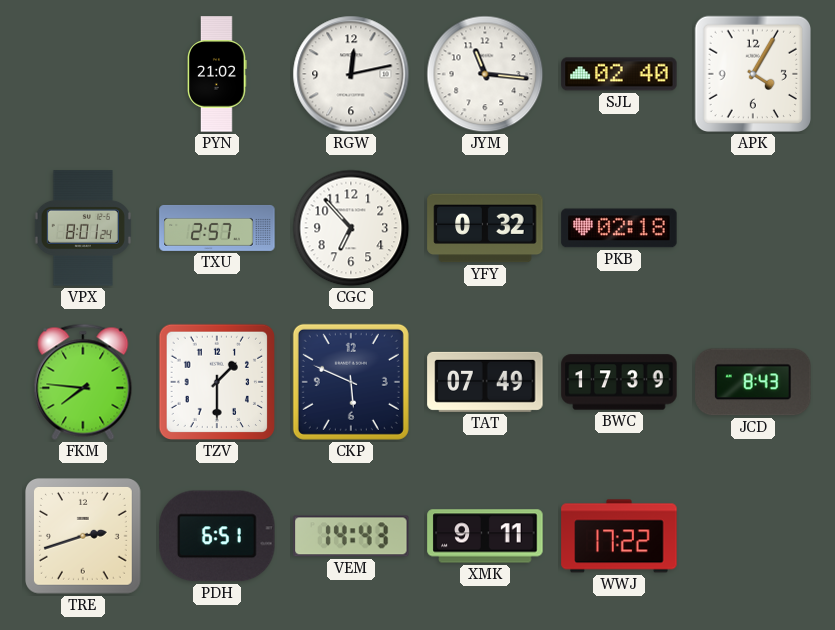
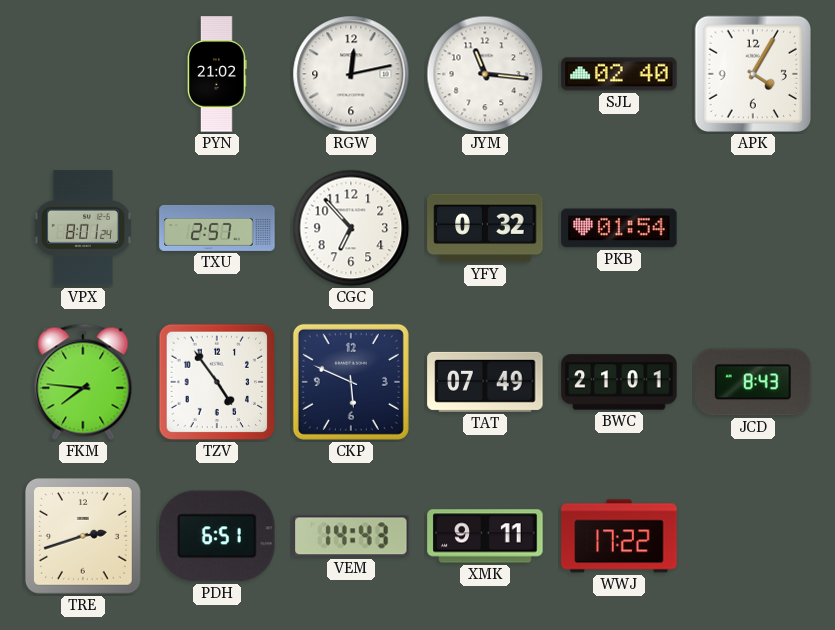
PKB: 02:18 -> 01:54 (619, 228)
TZV: 1:30 -> 4:54 (217, 382)
BWC: 17:39 -> 21:01 (619, 382)
